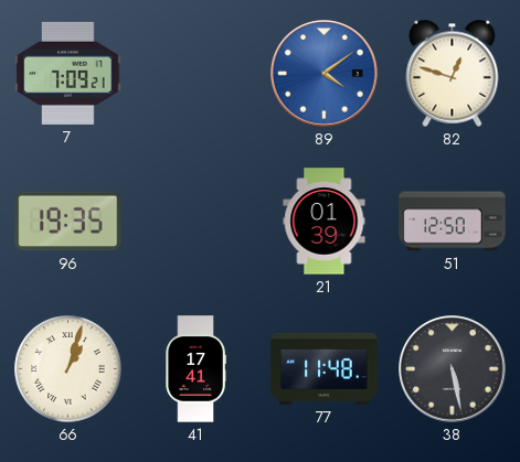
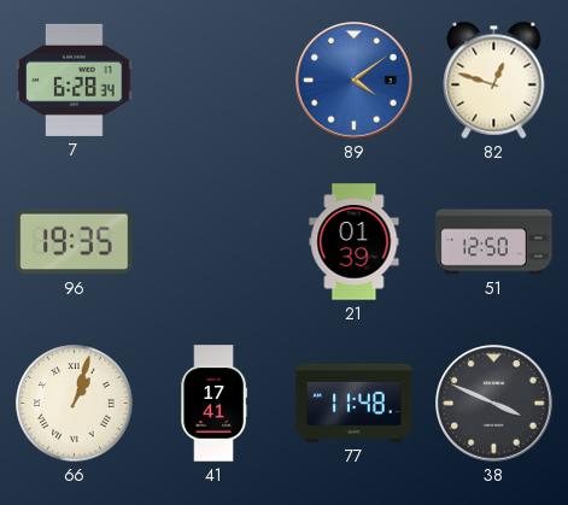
7: 7:09 -> 6:28 (75, 80)
38: 5:28 -> 3:49 (494, 404)
